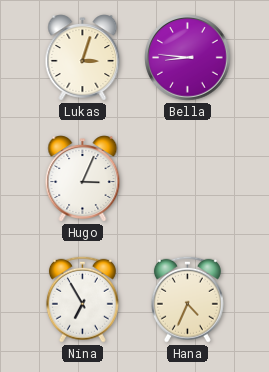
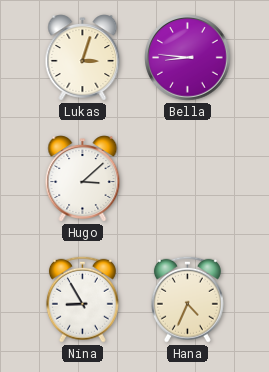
Hugo: 3:04 -> 3:08 (83, 179)
Nina: 6:55 -> 8:55 (82, 299)
